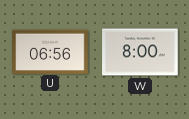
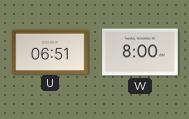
U: 06:56 -> 06:51 (50, 51)
